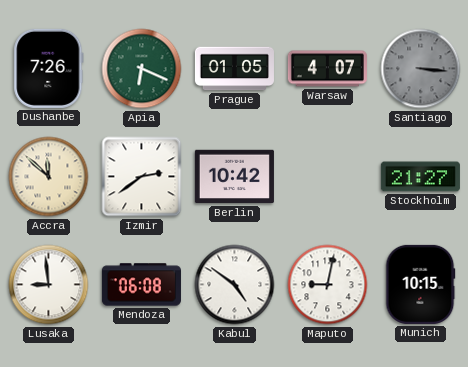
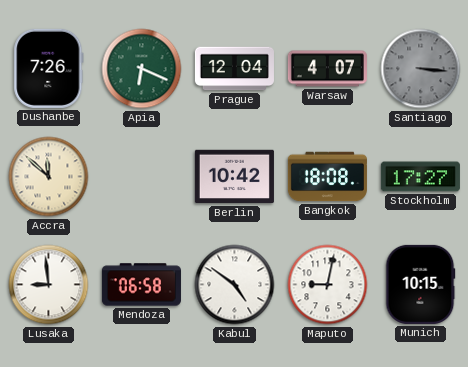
Prague: 01:05 -> 12:04 (234, 69)
Izmir: 2:39 -> none (142, 177)
Bangkok: none -> 18:08 (327, 177)
Stockholm: 21:27 -> 17:27 (420, 177)
Mendoza: 06:08 -> 06:58 (141, 285)
